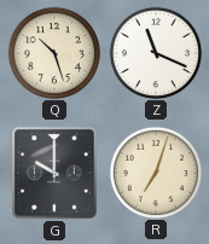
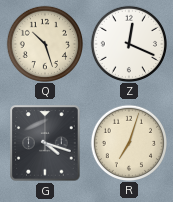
Z: 11:19 -> 12:19 (128, 43)
G: 10:00 -> 4:18 (45, 143)
